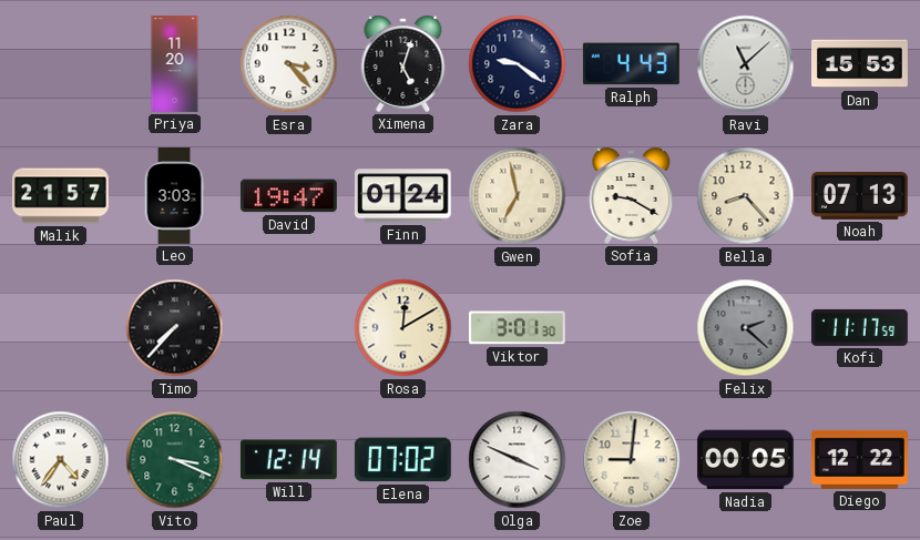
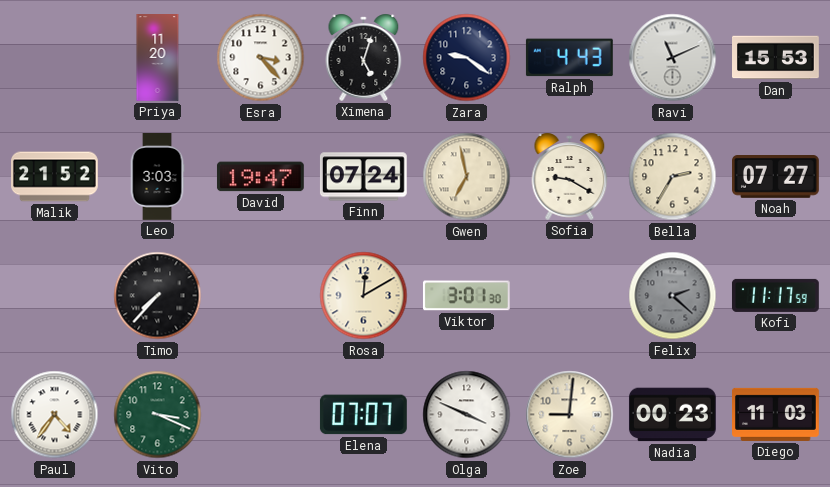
Ravi: 11:08 -> 11:11 (673, 58)
Malik: 21:57 -> 21:52 (55, 177)
Finn: 01:24 -> 07:24 (363, 177)
Bella: 8:23 -> 2:35 (673, 177)
Noah: 07:13 -> 07:27 (776, 177)
Will: 12:14 -> none (288, 460)
Elena: 07:02 -> 07:07 (363, 415)
Nadia: 00:05 -> 00:23 (672, 415)
Diego: 12:22 -> 11:03 (776, 414)
